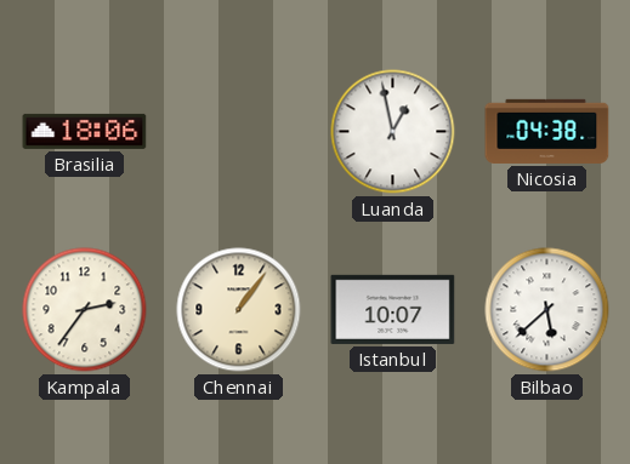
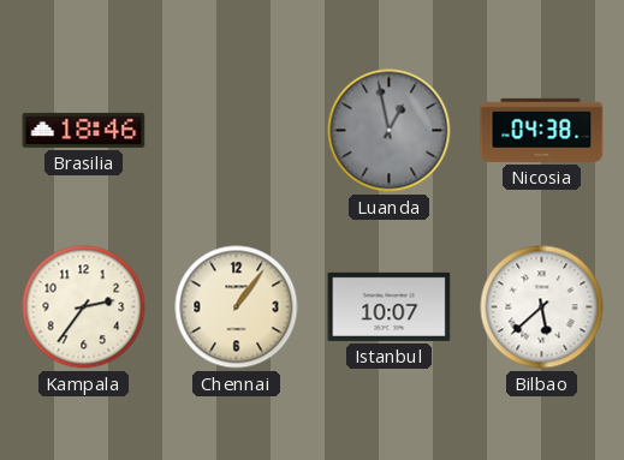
Brasilia: 18:06 -> 18:46 (84, 130)
Luanda dial: white -> grey (390, 131)
